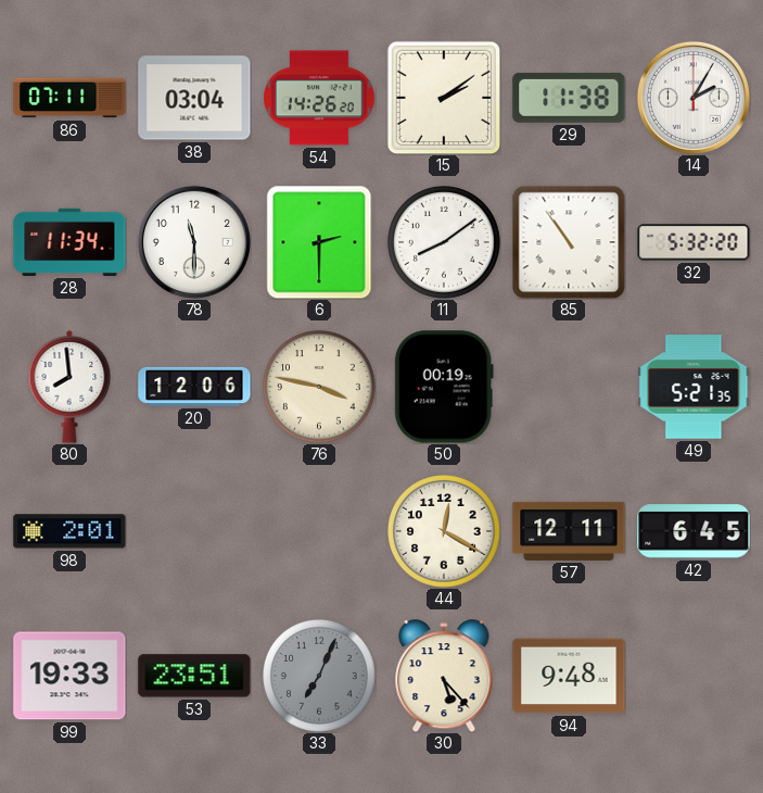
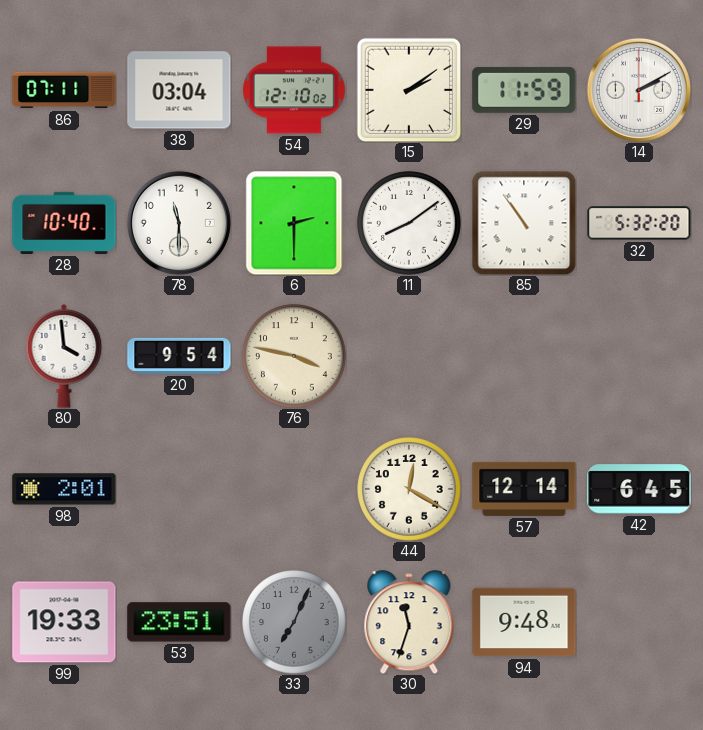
54: 14:26 -> 12:10 (295, 90)
29: 11:38 -> 11:59 (524, 90)
14: 2:05 -> 2:10 (639, 90)
28: 11:34 -> 10:40 (64, 223)
80: 7:59 -> 3:59 (64, 356)
20: 12:06 -> 9:54 (179, 356)
50: 00:19 -> none (444, 387)
49: 5:21 -> none (694, 387)
57: 12:11 -> 12:14 (524, 489)
30: 5:23 -> 11:33 (409, 622)
